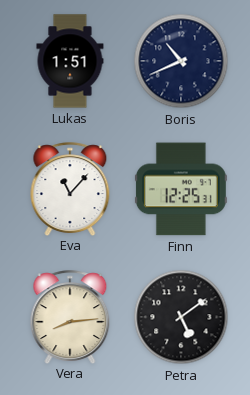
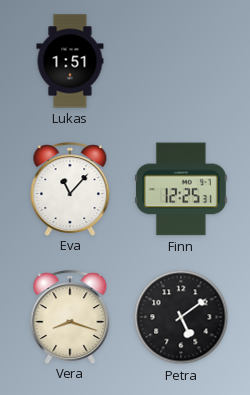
Boris: 10:41 -> none (181, 61)
Vera: 8:14 -> 8:18 (70, 317)
